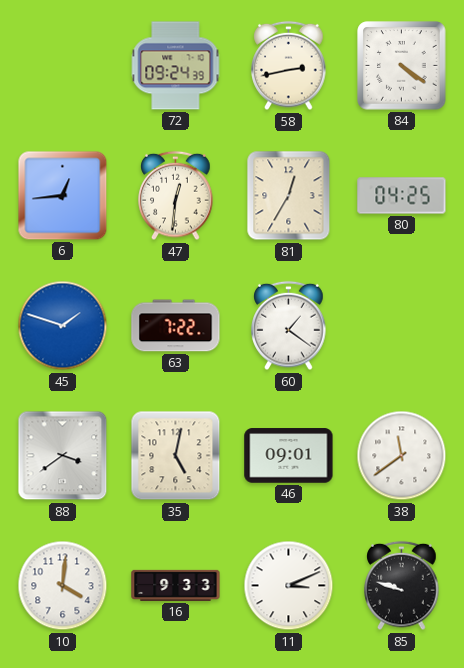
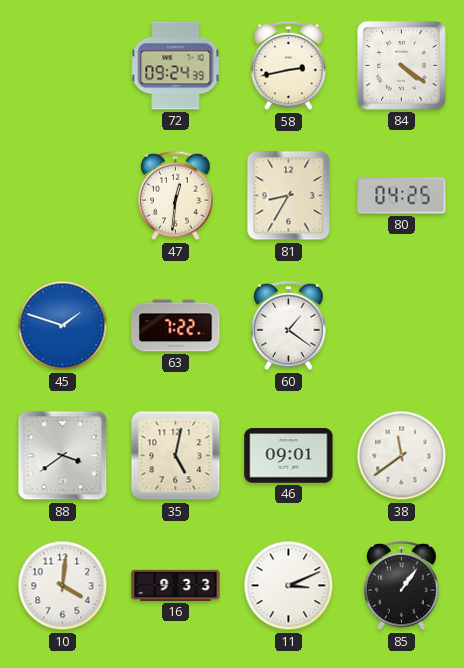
6: 12:44 -> none (63, 196)
81: 12:35 -> 8:35 (289, 196)
85: 9:48 -> 1:06 (402, 586)
